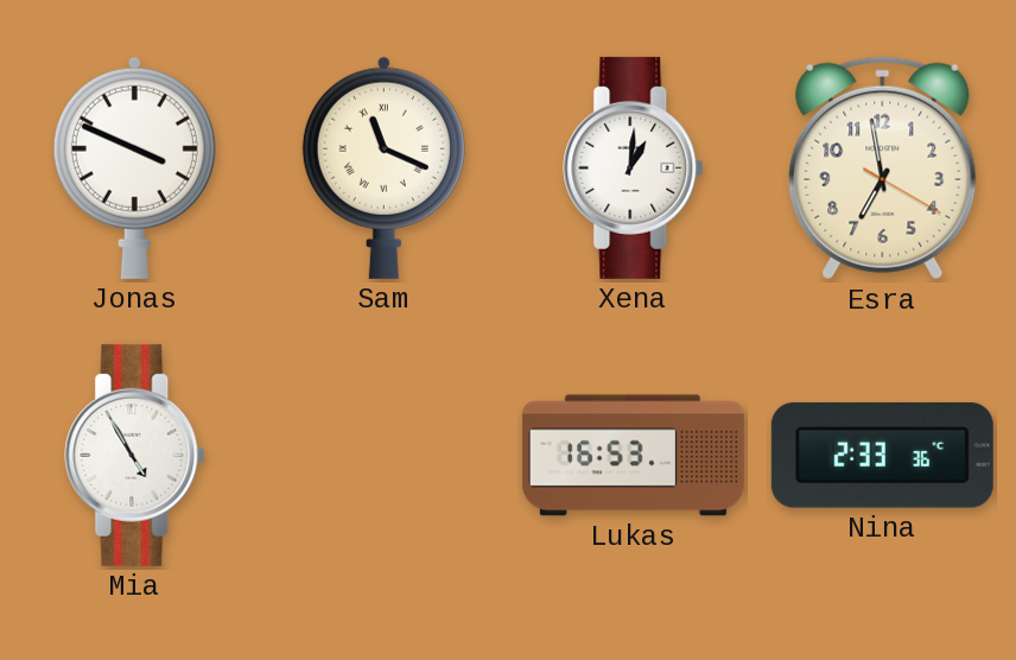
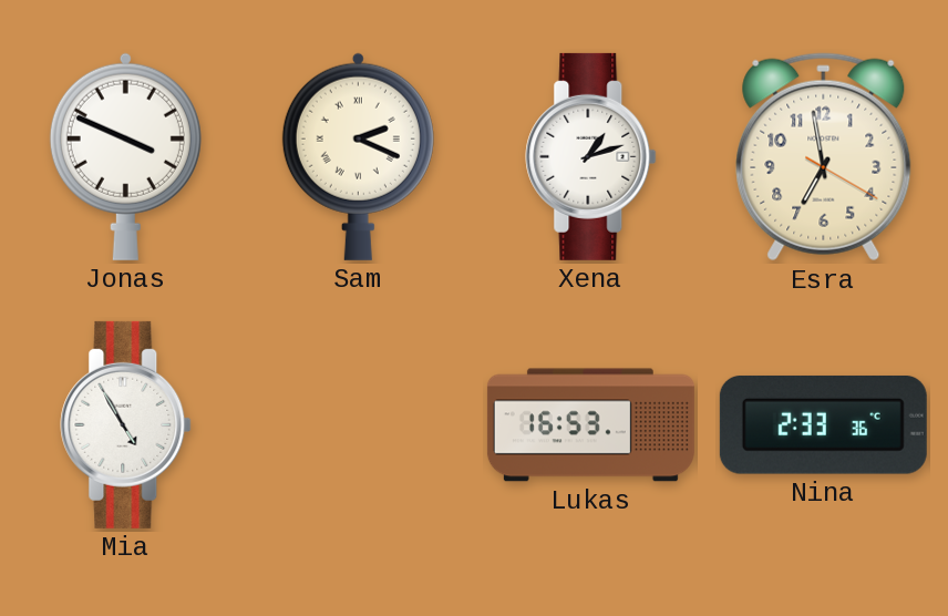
Sam: 11:19 -> 2:19 (358, 156)
Xena: 1:01 -> 1:12 (591, 156)
